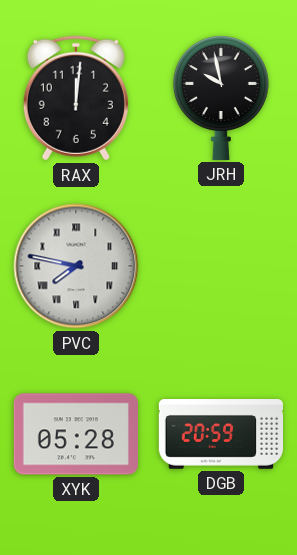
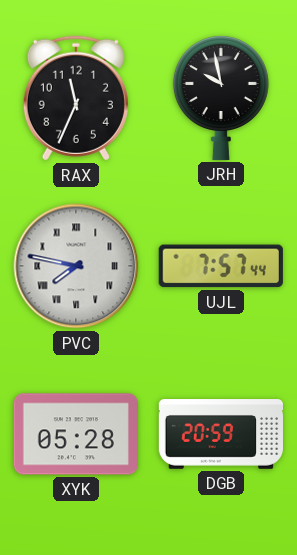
RAX: 12:01 -> 11:34 (76, 98)
UJL: none -> 7:57 (221, 266)
